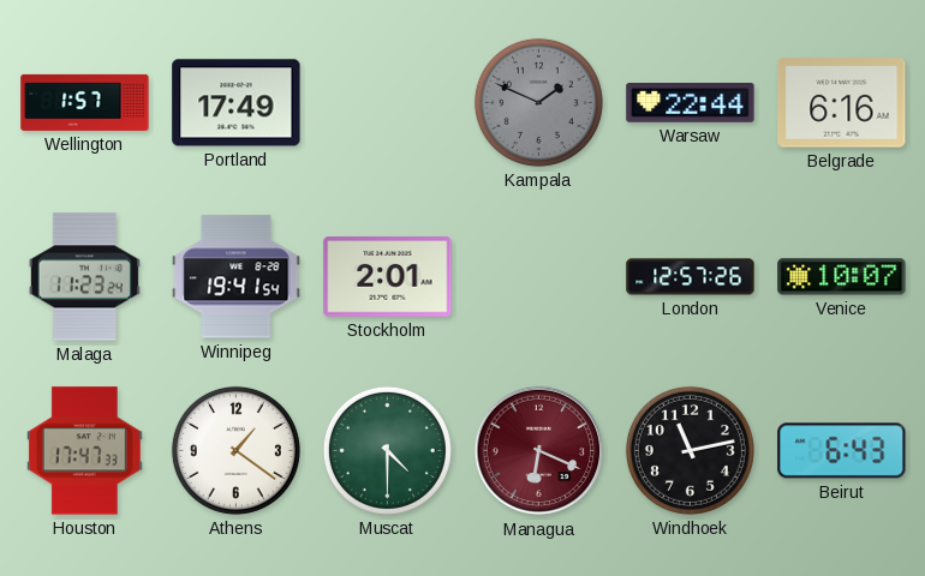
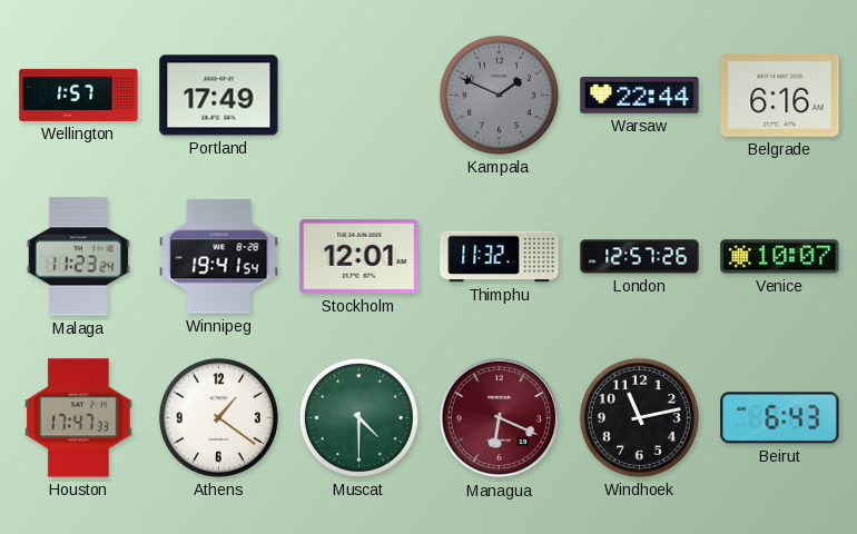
Stockholm: 2:01 -> 12:01 (359, 257)
Thimphu: none -> 11:32 (500, 257)
